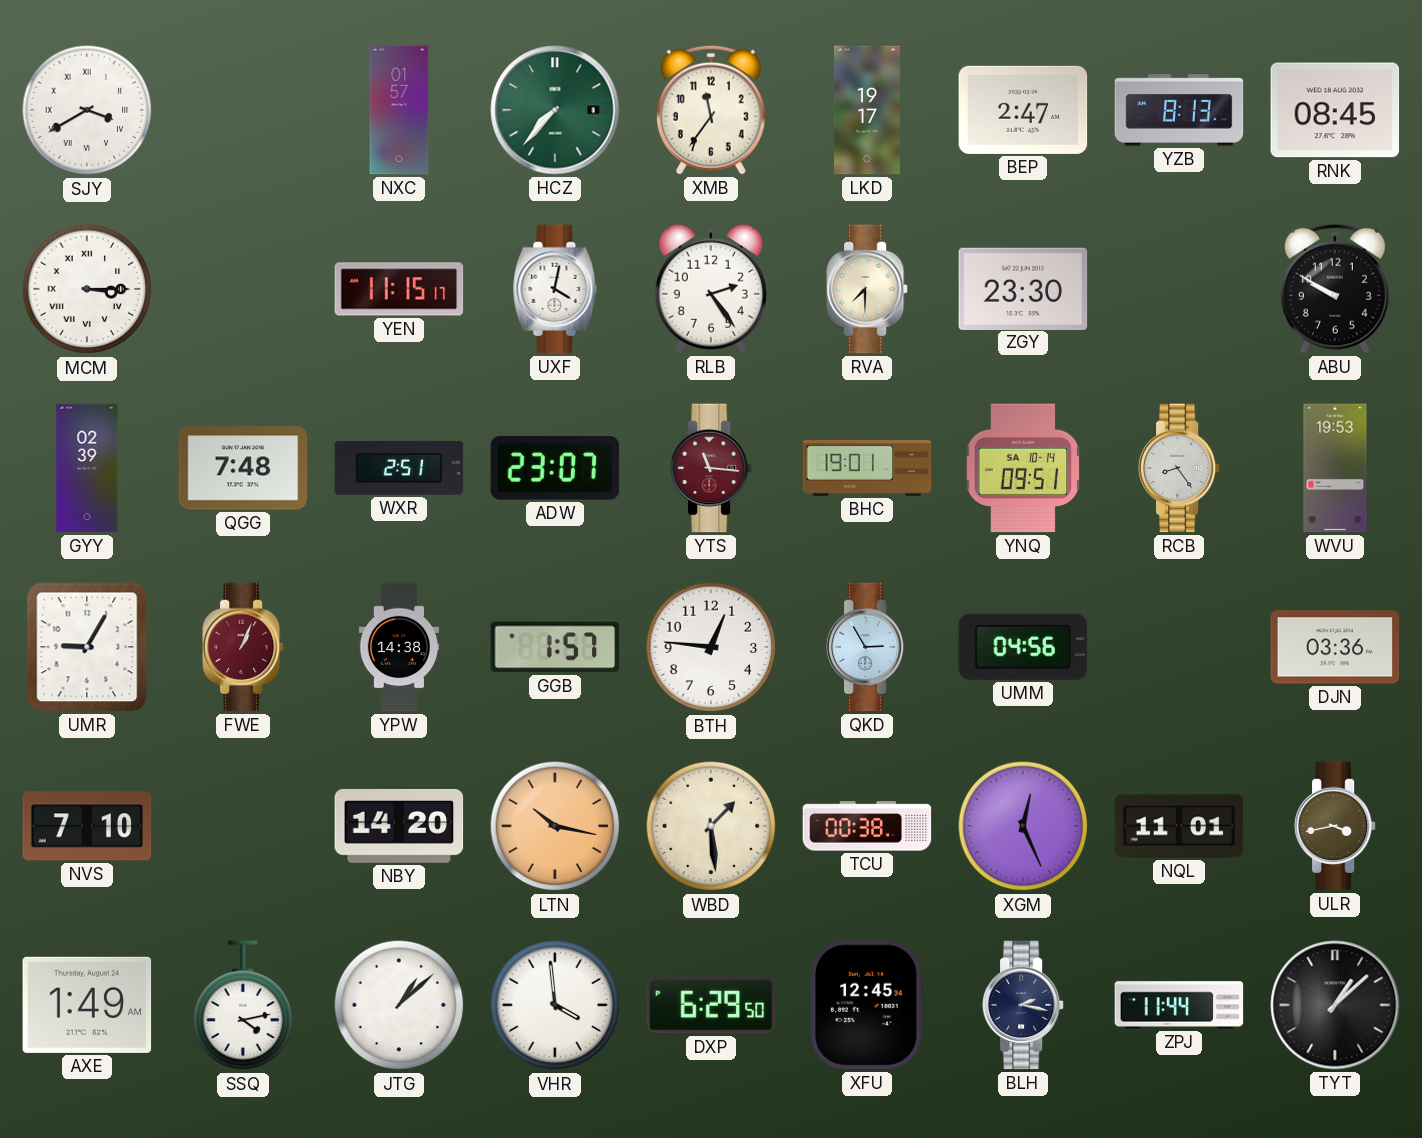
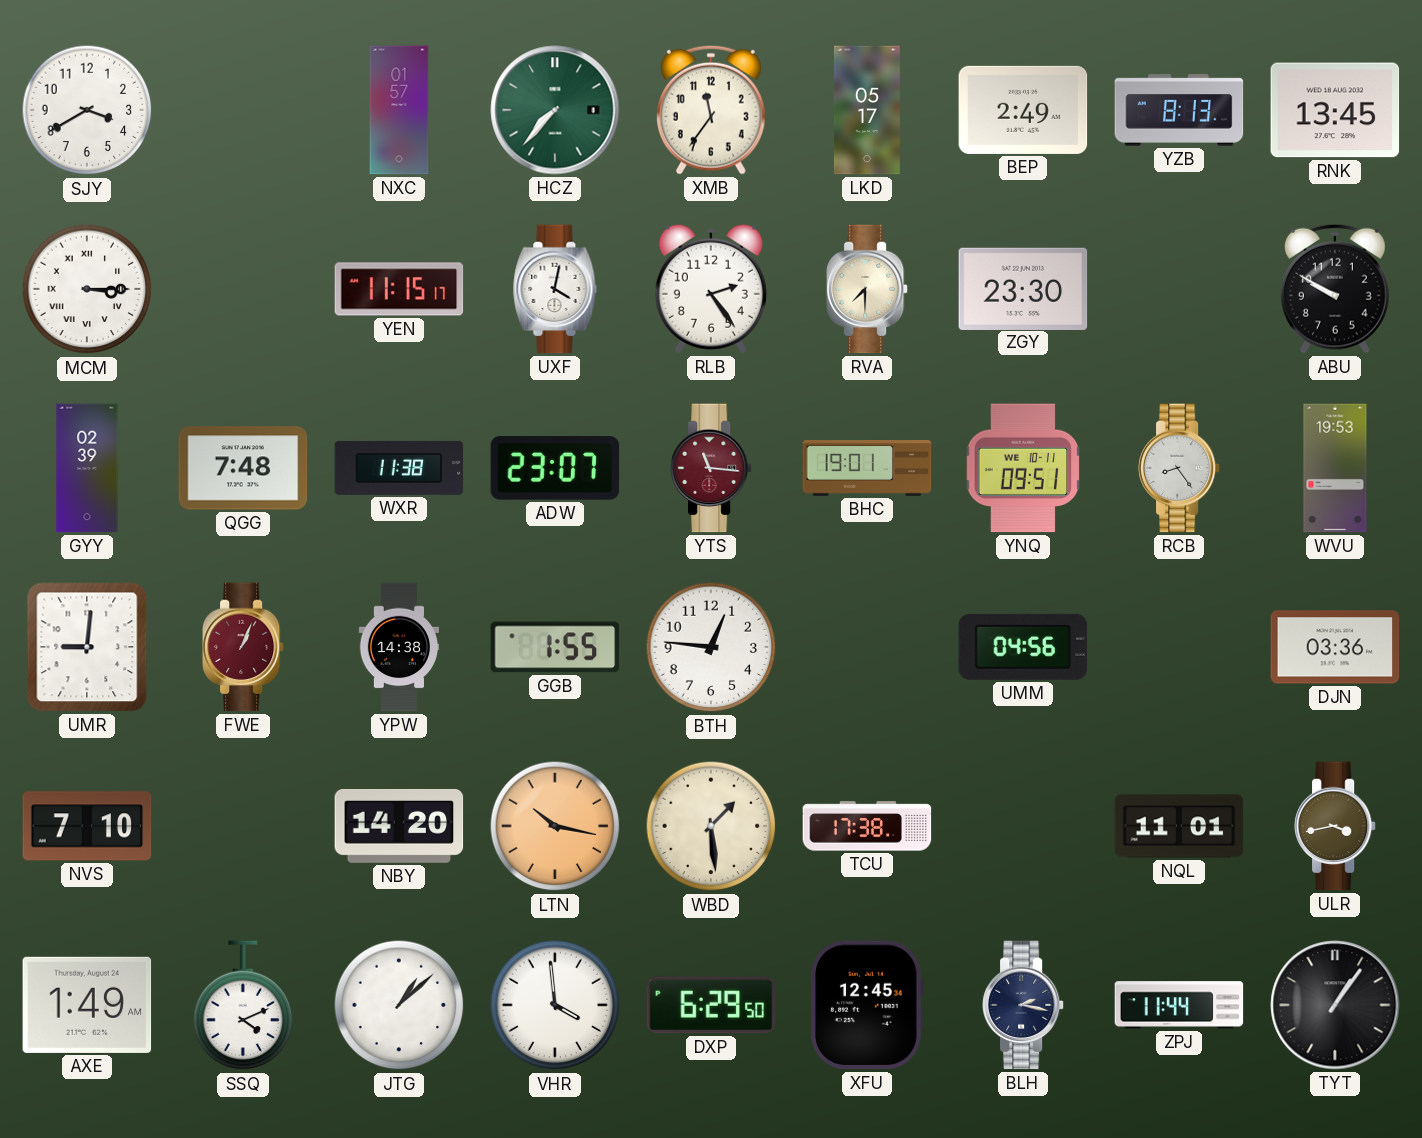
SJY numerals: Roman -> Arabic (87, 110)
LKD: 19:17 -> 05:17 (867, 110)
BEP: 2:47 -> 2:49 (1023, 110)
RNK: 08:45 -> 13:45 (1335, 110)
WXR: 2:51 -> 11:38 (399, 468)
YNQ date: SA 10-14 -> WE 10-11 (1023, 468)
UMR: 9:05 -> 9:01 (87, 647)
GGB: 1:57 -> 1:55 (555, 647)
QKD: 2:55 -> none (867, 647)
TCU: 00:38 -> 17:38 (867, 826)
XGM: 12:26 -> none (1023, 826)
SSQ: 4:13 -> 4:11 (243, 1006)
TYT: 1:08 -> 1:06 (1335, 1005)
